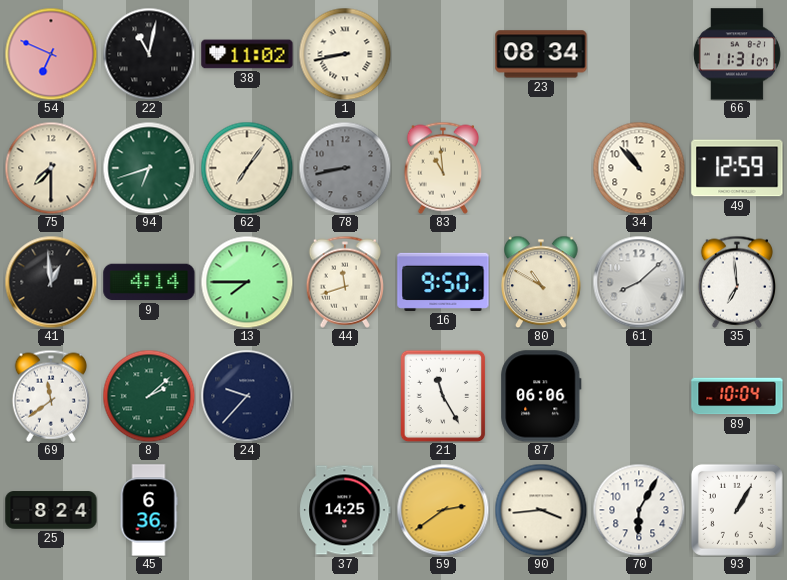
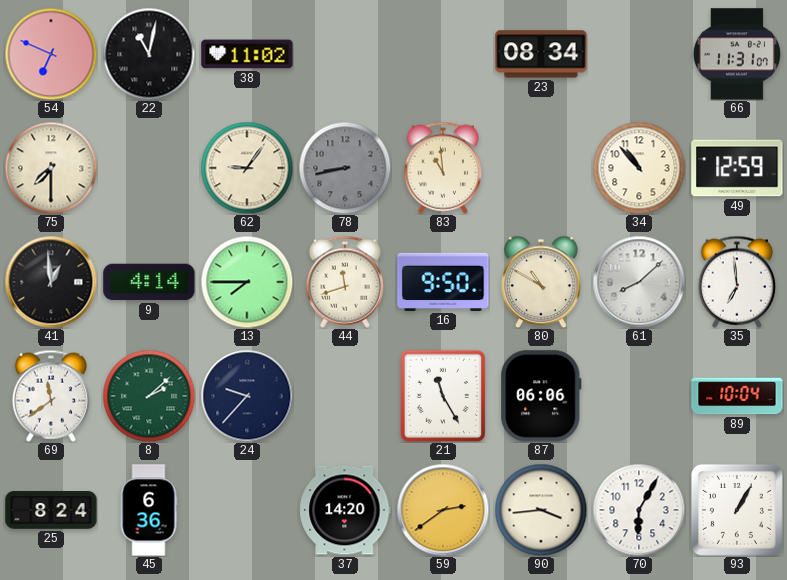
1: 8:43 -> none (345, 54)
94: 6:42 -> none (149, 168)
62: 7:06 -> 9:06 (247, 168)
37: 14:25 -> 14:20 (345, 510)
